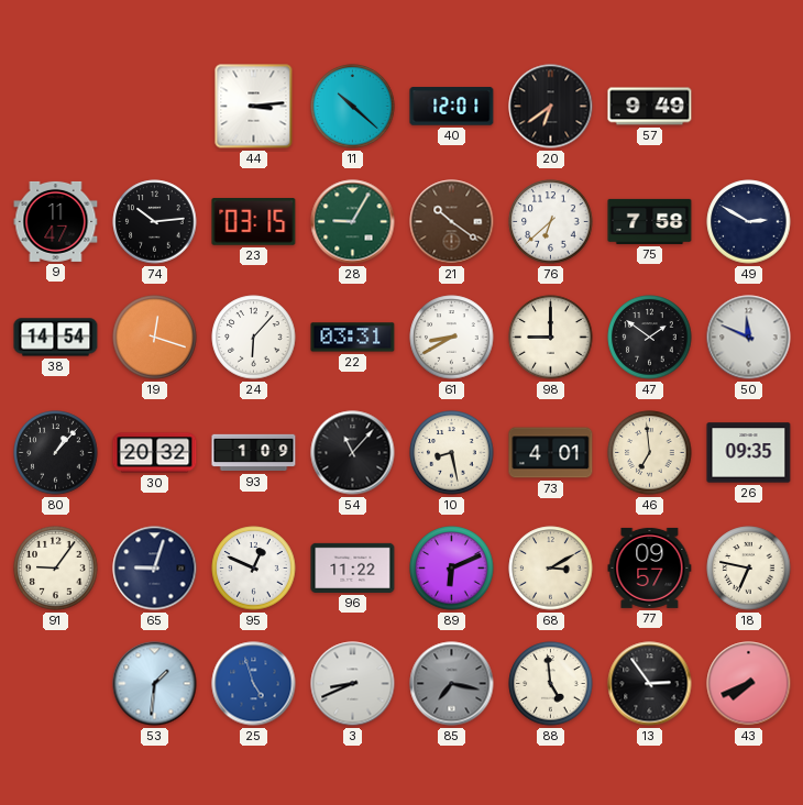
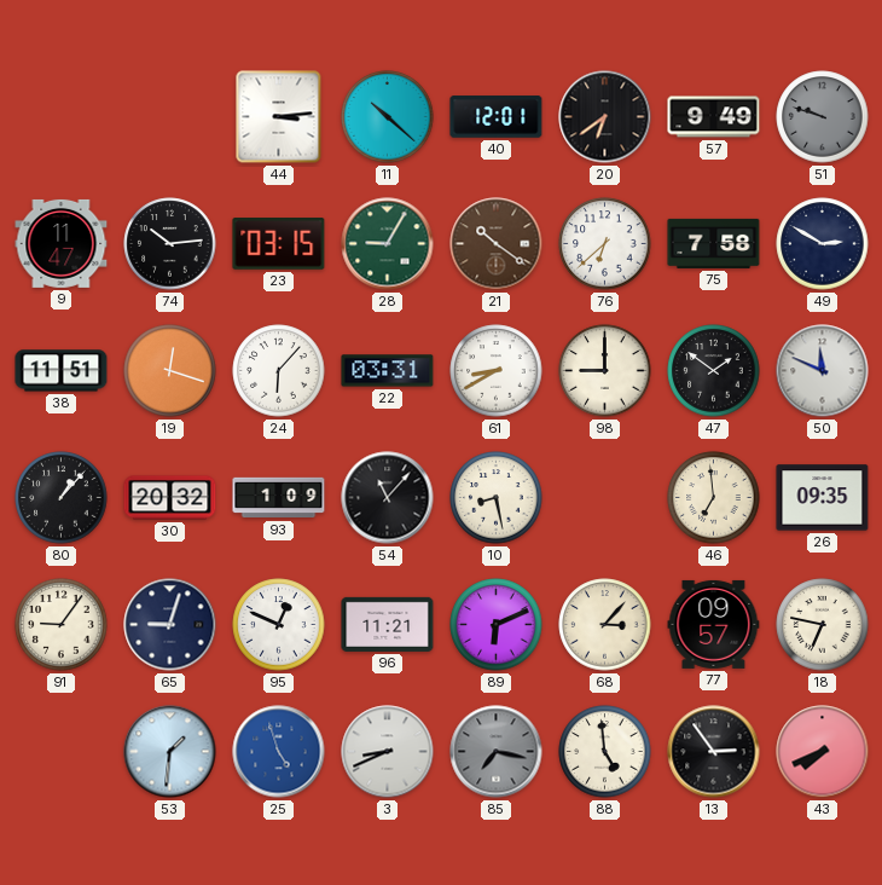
51: none -> 9:48 (823, 117)
38: 14:54 -> 11:51 (62, 371)
73: 4:01 -> none (551, 453)
96: 11:22 -> 11:21 (388, 624)
68: 3:10 -> 3:07 (605, 625)
